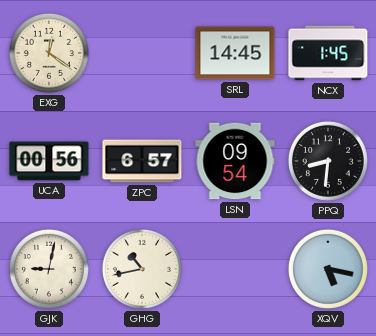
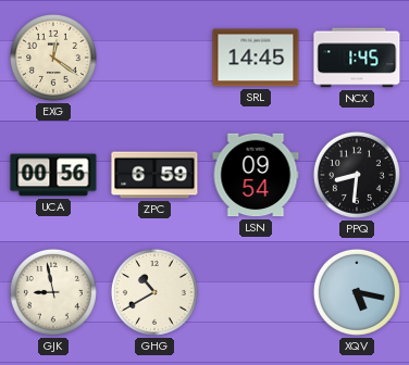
ZPC: 6:57 -> 6:59 (154, 175)
GJK: 9:02 -> 8:58 (53, 292)
GHG: 10:43 -> 10:40 (154, 292)
